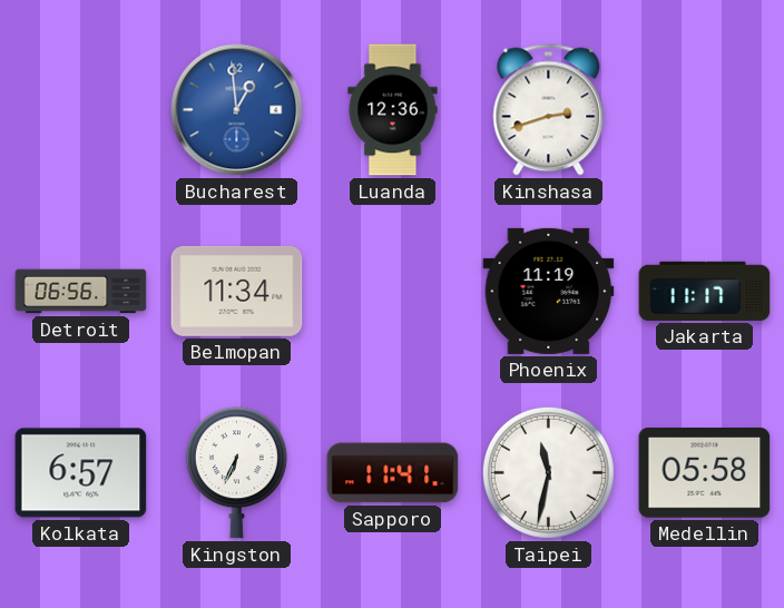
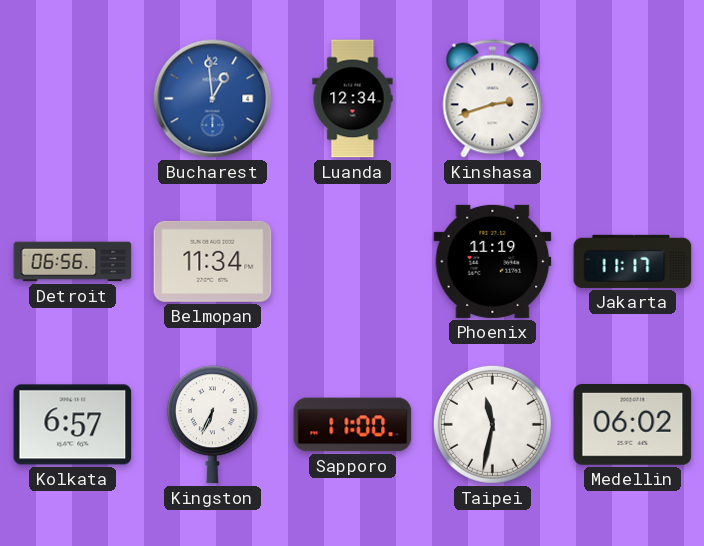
Luanda: 12:36 -> 12:34 (353, 99)
Sapporo: 11:41 -> 11:00 (353, 425)
Medellin: 05:58 -> 06:02 (633, 425)
